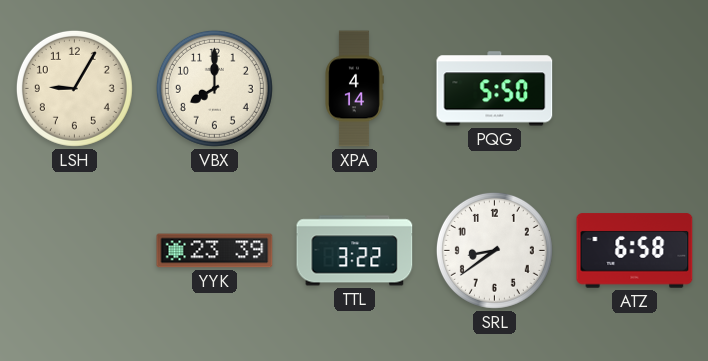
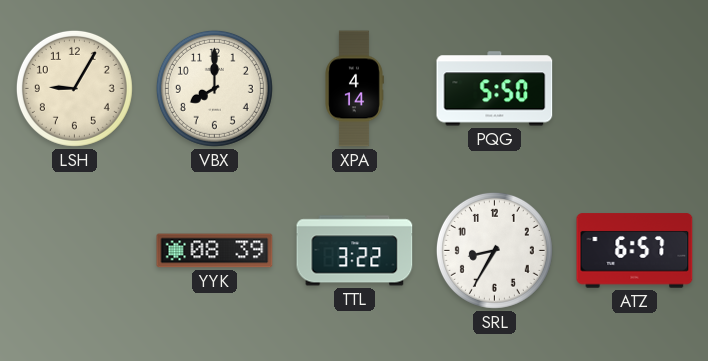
YYK: 23:39 -> 08:39 (215, 251)
SRL: 8:39 -> 8:35 (494, 250)
ATZ: 6:58 -> 6:57 (635, 251)
